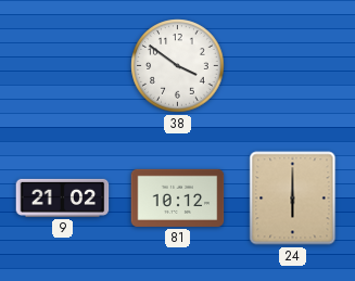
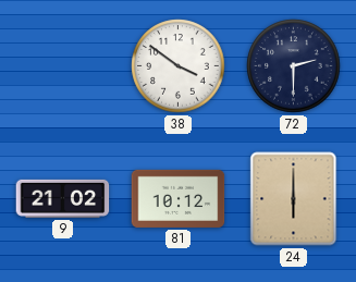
72: none -> 2:30 (294, 66)
